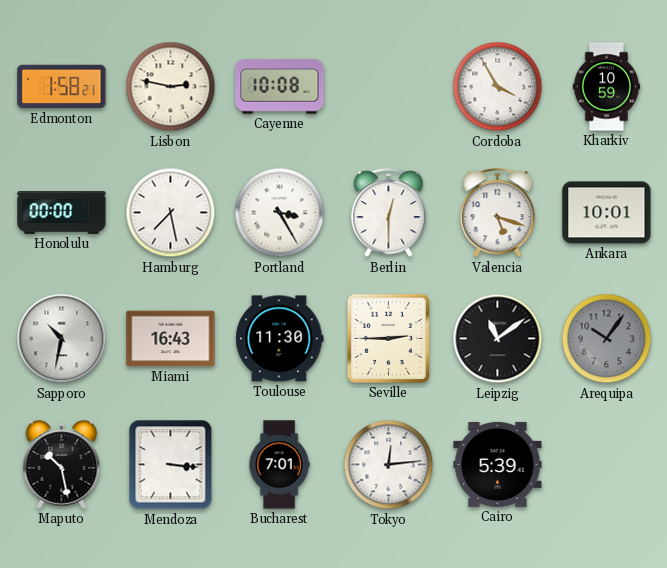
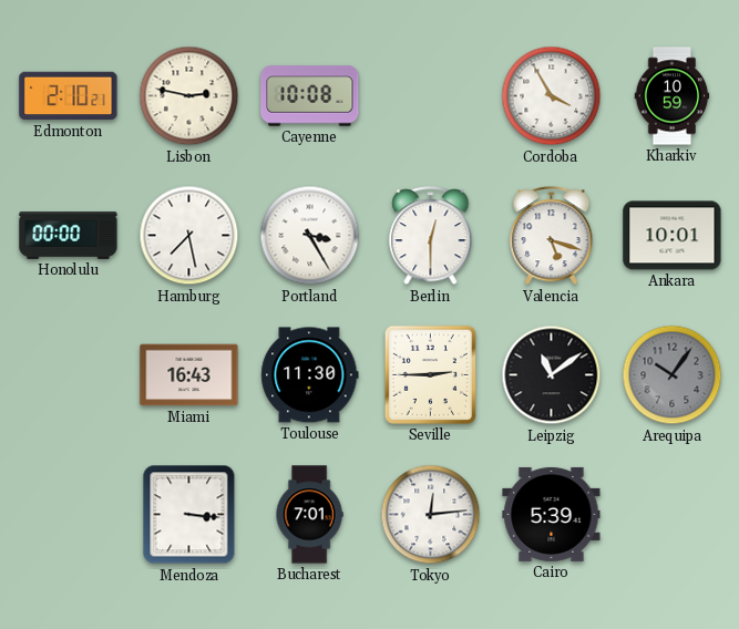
Edmonton: 1:58 -> 2:10 (69, 96)
Sapporo: 10:32 -> none (62, 339)
Maputo: 10:28 -> none (62, 465)
